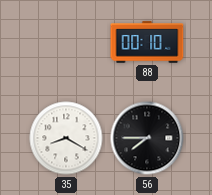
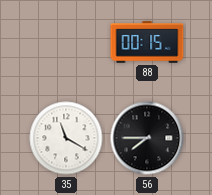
88: 00:10 -> 00:15 (147, 42)
35: 8:20 -> 11:20 (66, 138)
